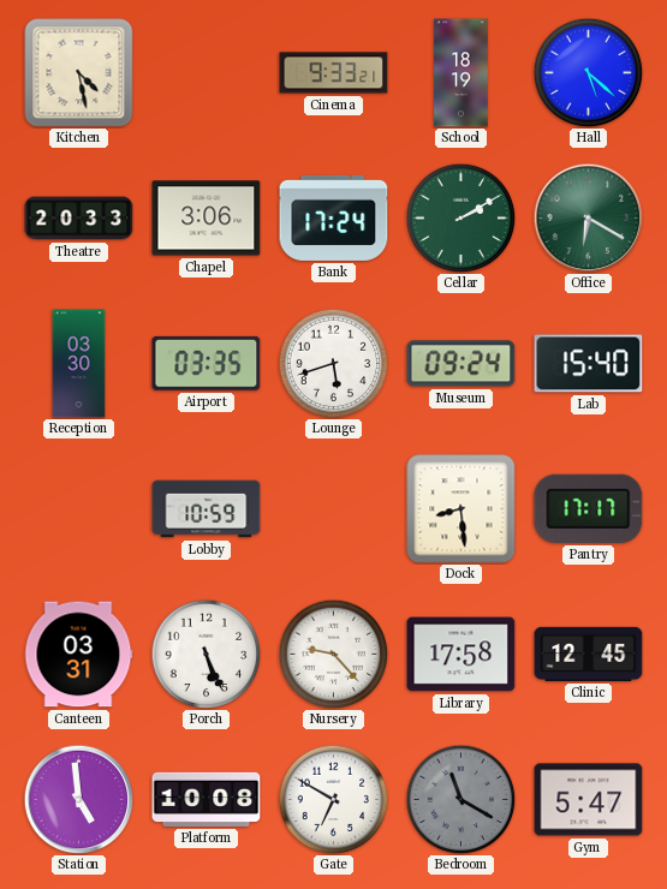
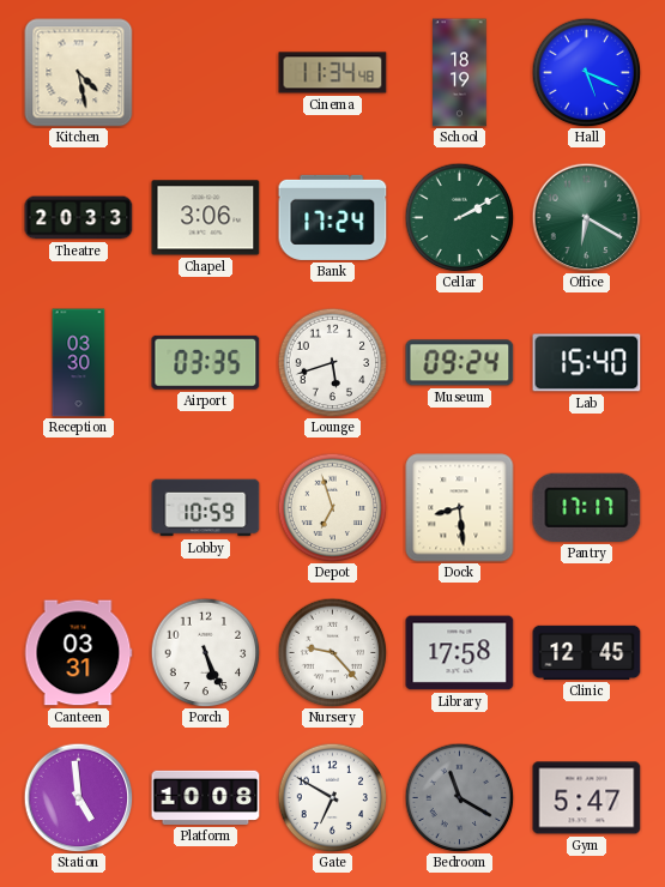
Cinema: 9:33 -> 11:34 (333, 73)
Hall: 5:22 -> 5:19 (586, 72)
Depot: none -> 6:57 (332, 507)
